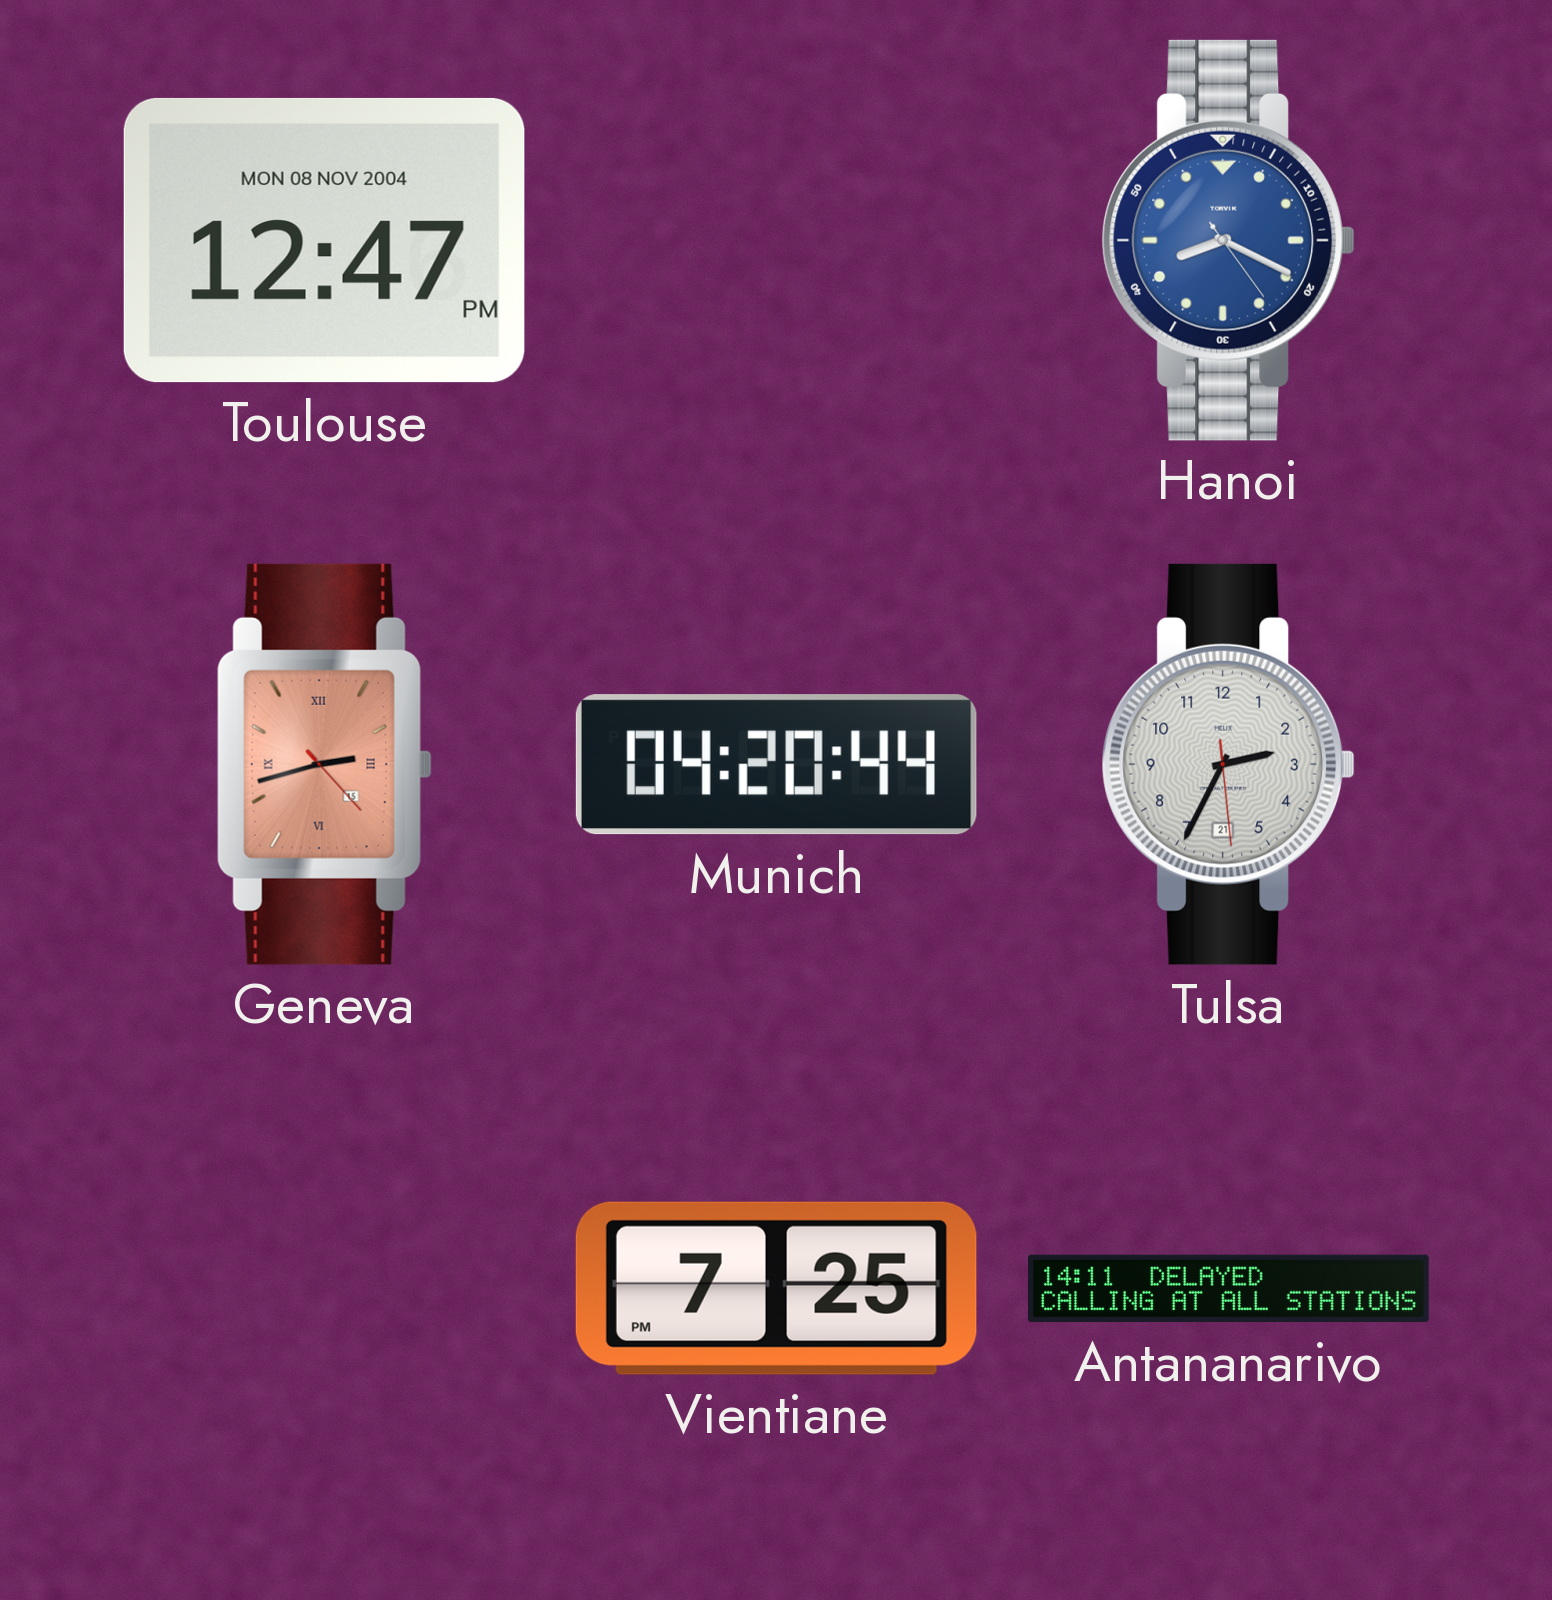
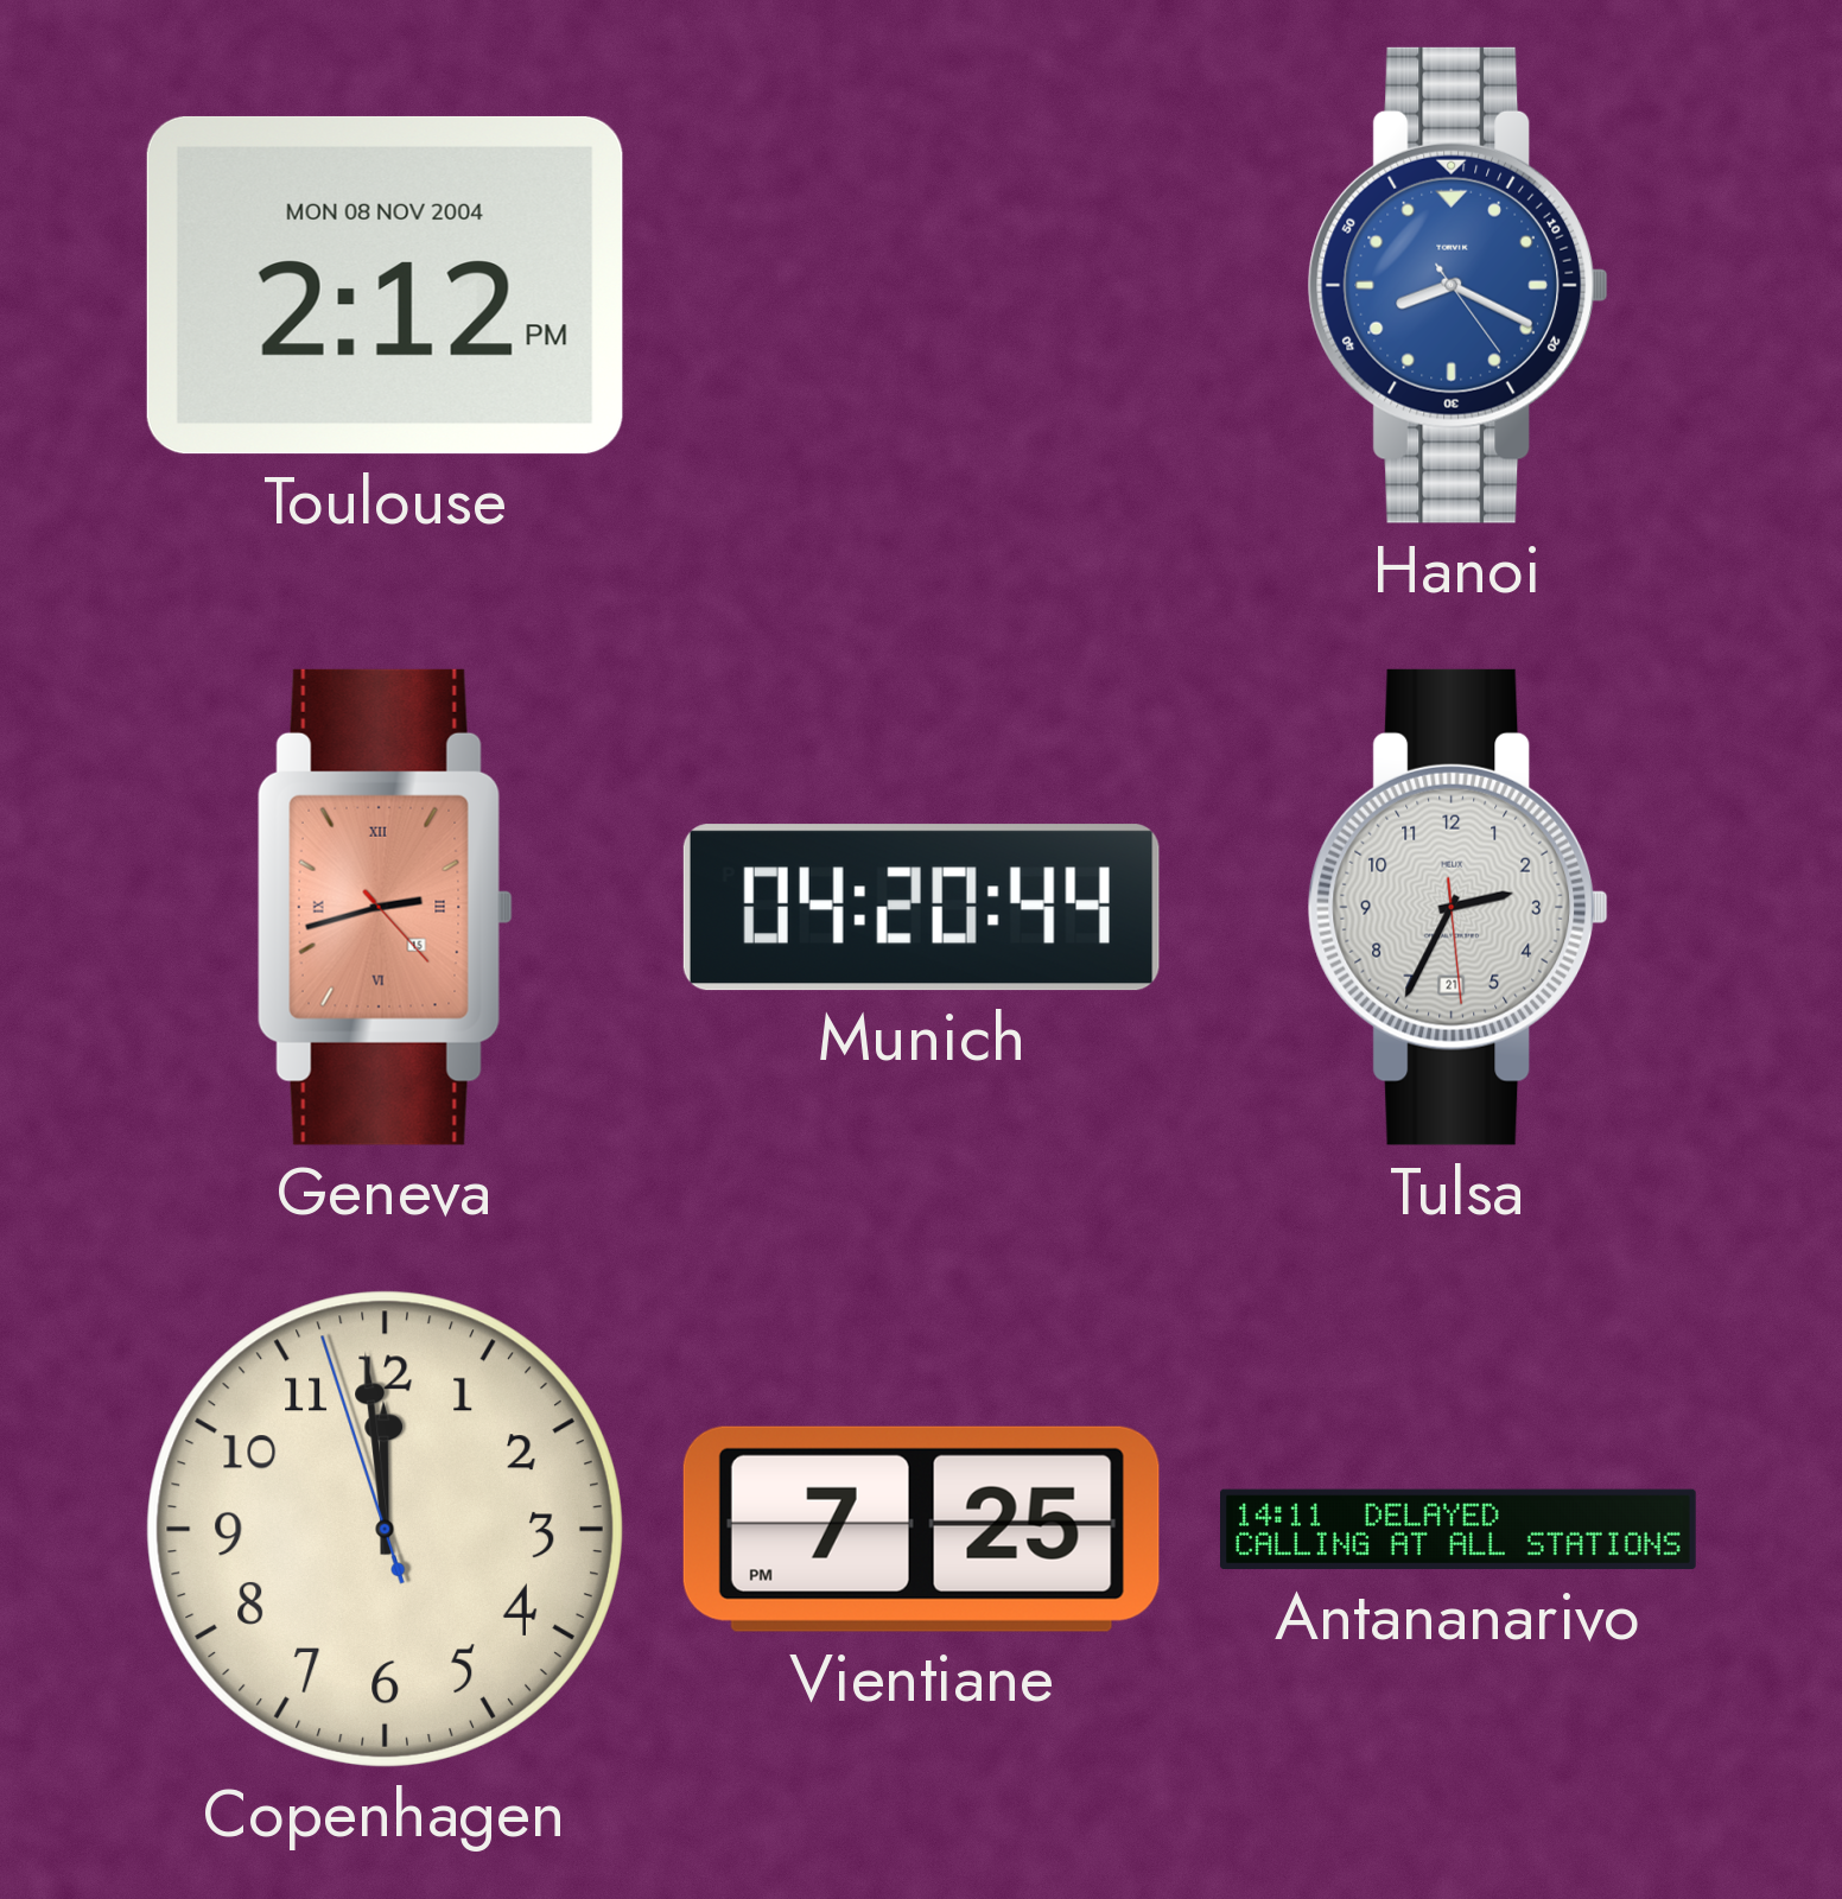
Toulouse: 12:47 -> 2:12 (385, 285)
Copenhagen: none -> 11:58 (385, 1529)
